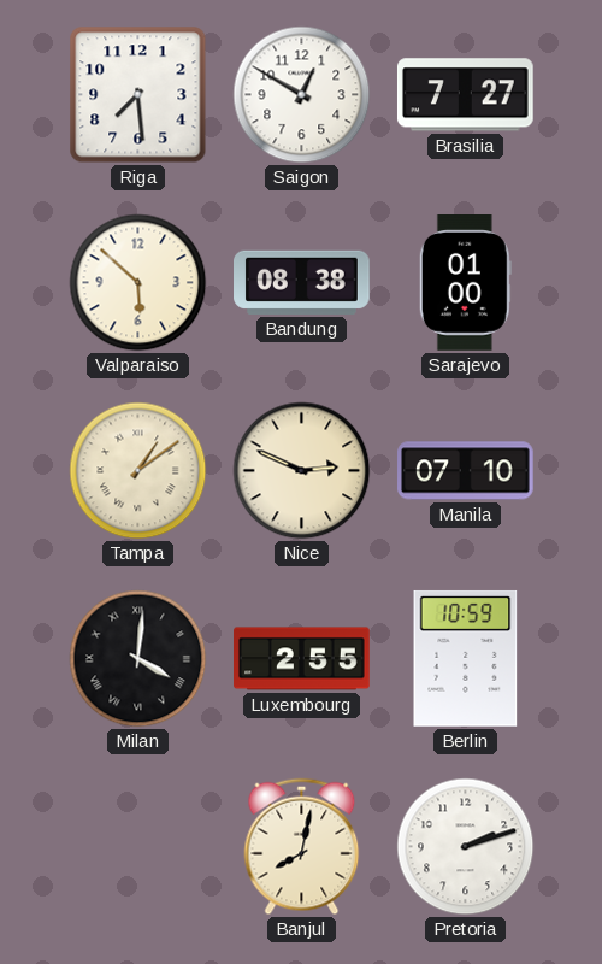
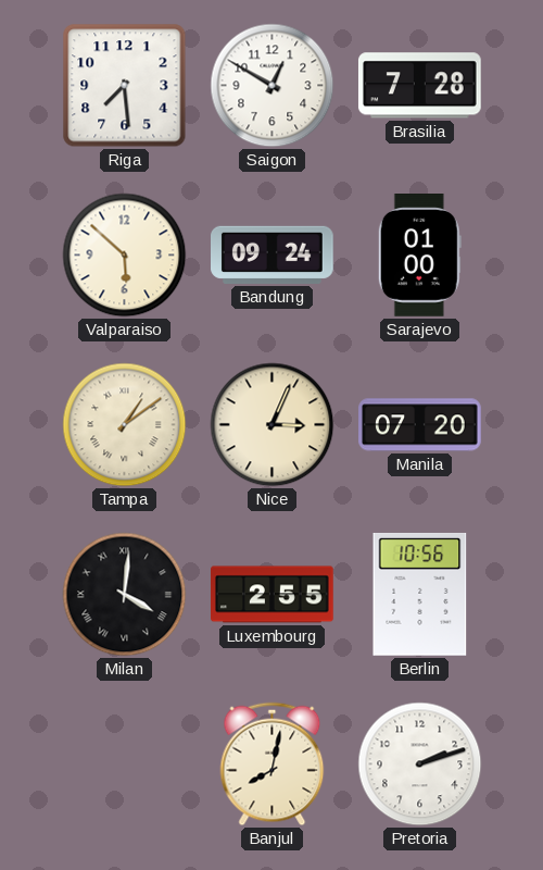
Brasilia: 7:27 -> 7:28 (419, 86)
Bandung: 08:38 -> 09:24 (273, 254)
Nice: 2:49 -> 3:04 (273, 425)
Manila: 07:10 -> 07:20 (420, 425)
Berlin: 10:59 -> 10:56 (420, 594)
